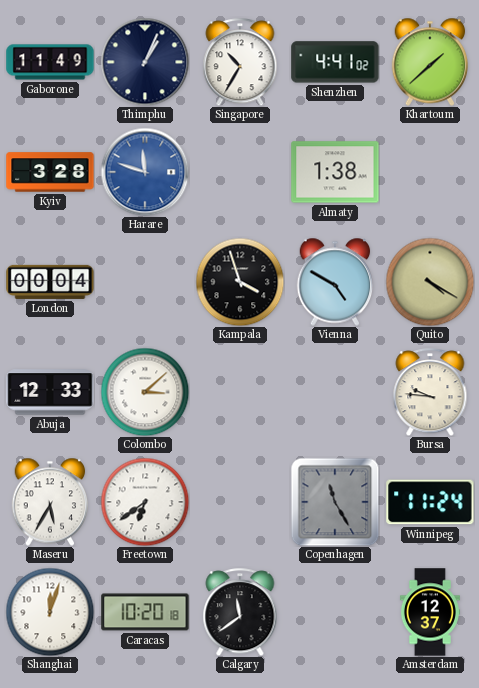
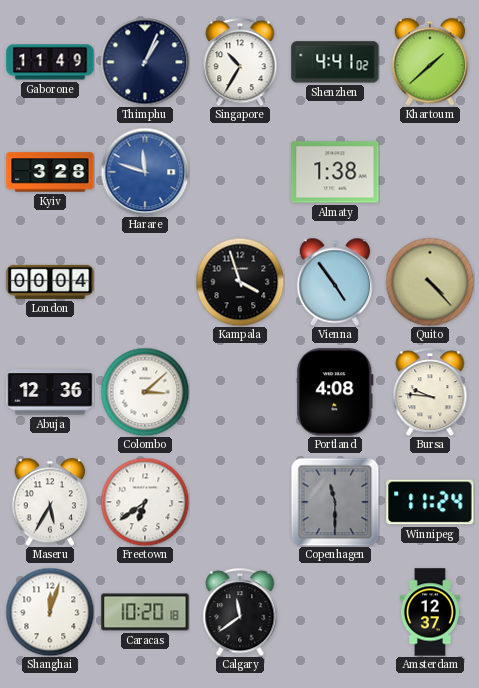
Vienna: 4:50 -> 4:54 (335, 282)
Quito: 4:20 -> 4:23 (430, 282)
Abuja: 12:33 -> 12:36 (50, 392)
Portland: none -> 4:08 (335, 392)
Copenhagen: 11:25 -> 11:30 (335, 502)
